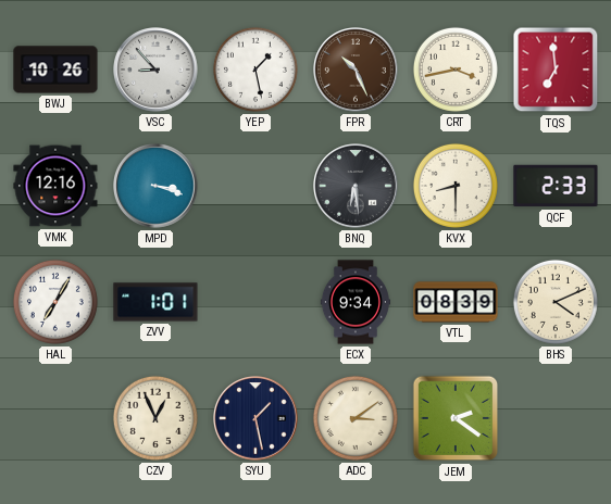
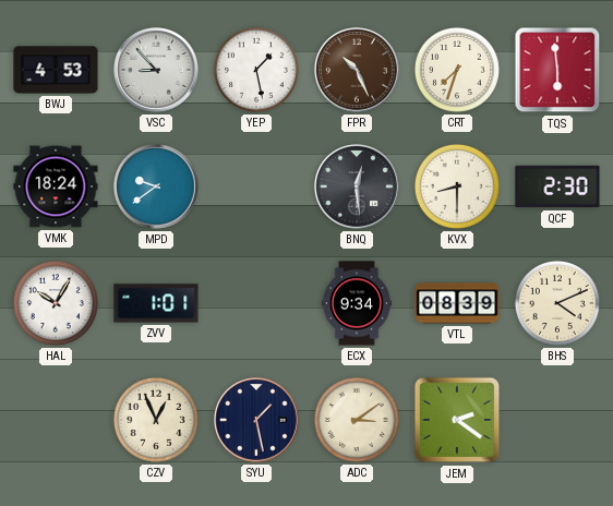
BWJ: 10:26 -> 4:53 (56, 70)
CRT: 3:43 -> 7:33 (457, 70)
TQS: 6:59 -> 5:59 (557, 70)
VMK: 12:16 -> 18:24 (56, 186)
MPD: 3:18 -> 9:39 (156, 186)
BNQ: 6:29 -> 12:29 (357, 186)
QCF: 2:33 -> 2:30 (557, 186)
HAL: 7:05 -> 10:05 (56, 303)
